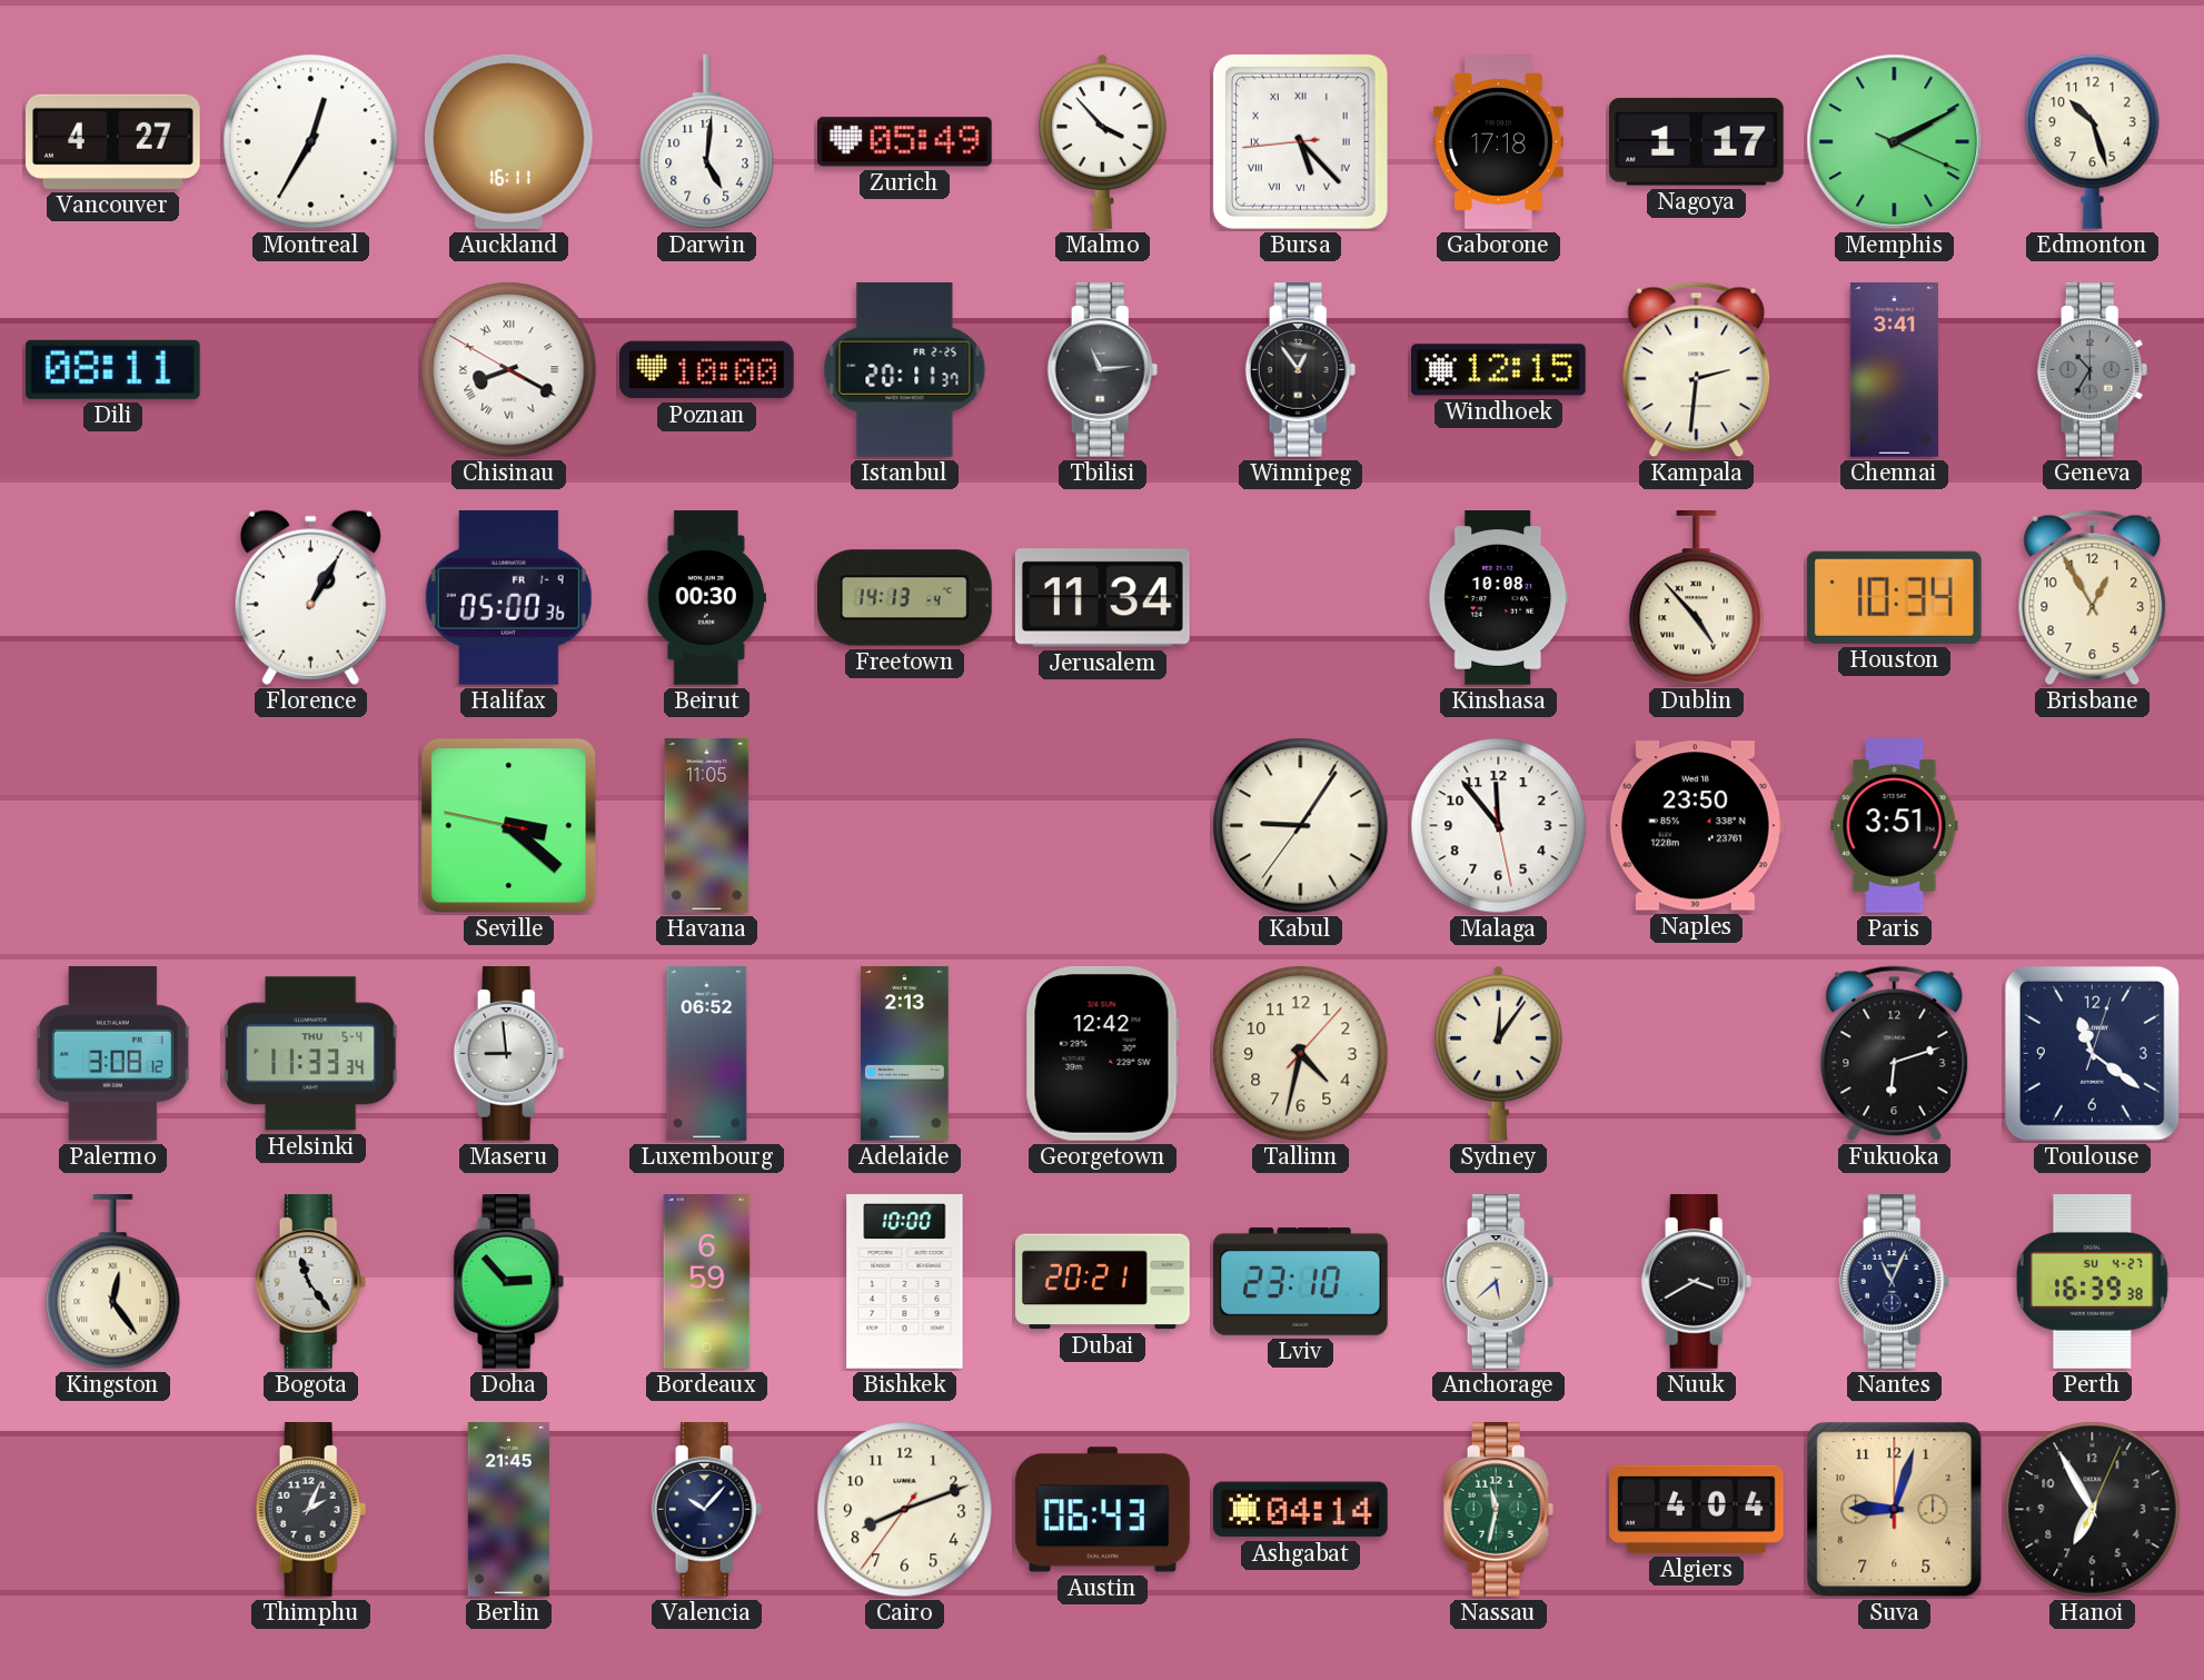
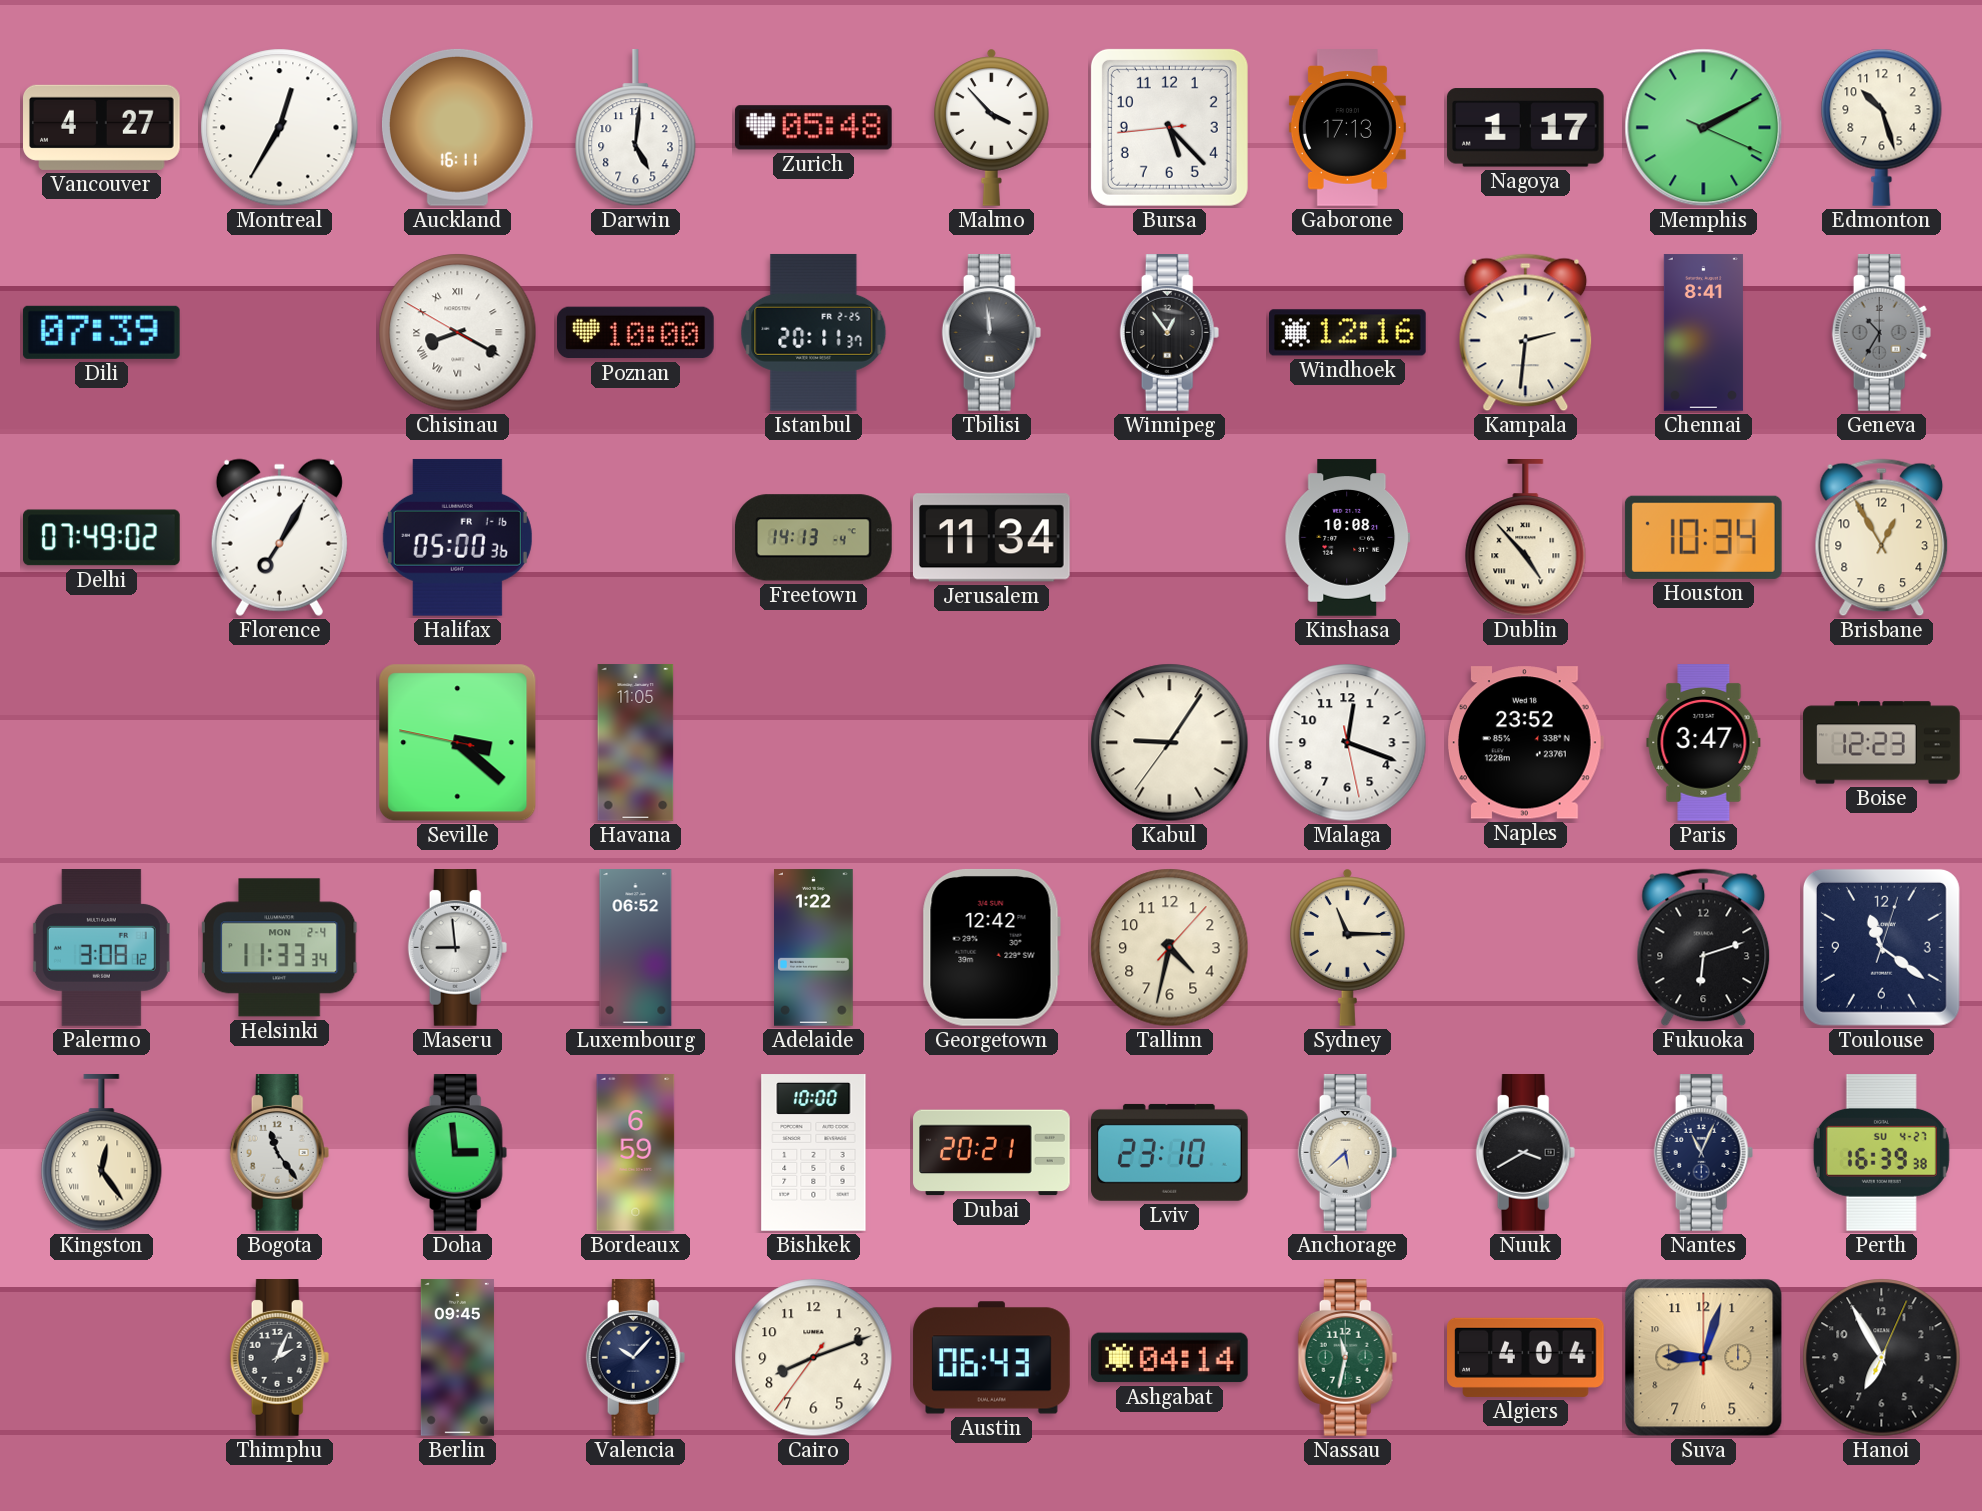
Zurich: 05:49 -> 05:48 (813, 128)
Bursa numerals: Roman -> Arabic (1169, 127)
Gaborone: 17:18 -> 17:13 (1347, 128)
Dili: 08:11 -> 07:39 (101, 332)
Tbilisi: 11:14 -> 11:59 (992, 333)
Windhoek: 12:15 -> 12:16 (1348, 333)
Chennai: 3:41 -> 8:41 (1703, 333)
Delhi: none -> 07:49 (102, 538)
Florence: 1:05 -> 7:05 (279, 537)
Halifax date: FR 1-9 -> FR 1-16 (457, 537)
Beirut: 00:30 -> none (706, 598)
Malaga: 11:53 -> 12:18 (1348, 743)
Naples: 23:50 -> 23:52 (1526, 743)
Paris: 3:51 -> 3:47 (1704, 743)
Boise: none -> 12:23 (1882, 743)
Helsinki date: THU 5-4 -> MON 2-4 (280, 948)
Adelaide: 2:13 -> 1:22 (814, 948)
Sydney: 12:06 -> 11:15 (1348, 947)
Doha: 2:53 -> 2:59 (458, 1153)
Berlin: 21:45 -> 09:45 (457, 1358)
